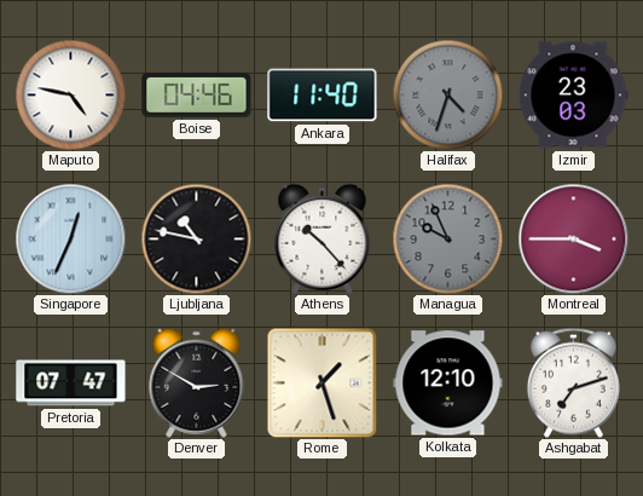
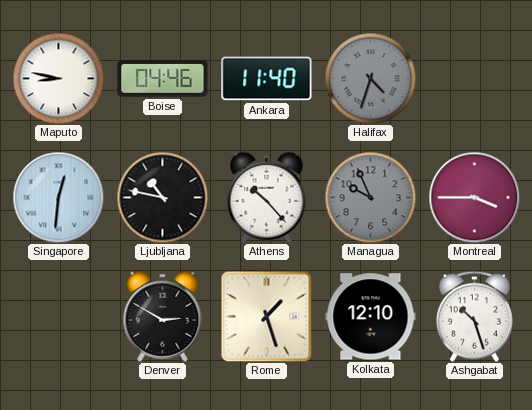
Maputo: 4:47 -> 8:47 (58, 78)
Izmir: 23:03 -> none (573, 96)
Singapore: 12:34 -> 12:31 (58, 197)
Pretoria: 07:47 -> none (71, 383)
Ashgabat: 7:12 -> 10:27 (474, 316)
